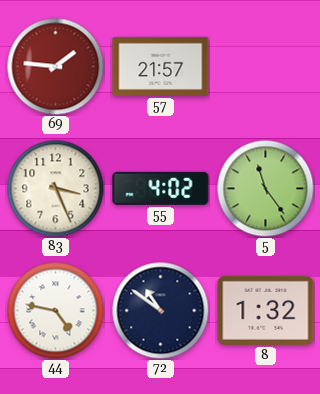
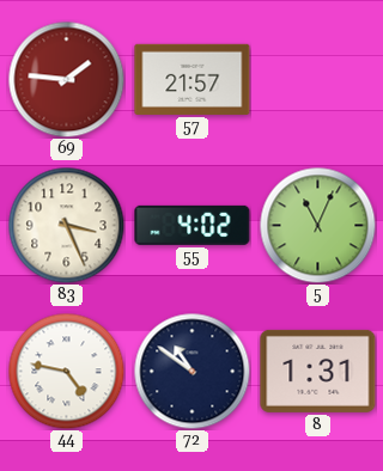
5: 11:24 -> 11:04 (317, 225)
8: 1:32 -> 1:31 (318, 371)
